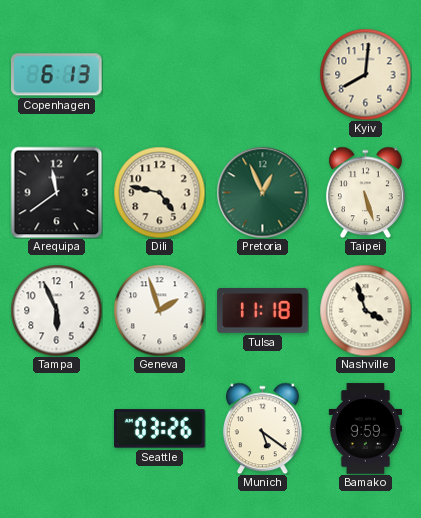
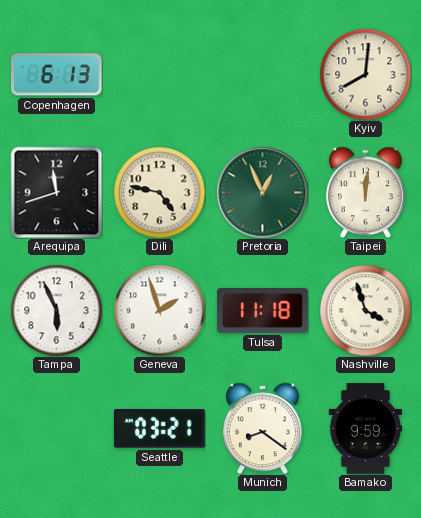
Arequipa: 11:39 -> 11:42 (56, 192)
Taipei: 5:27 -> 12:01 (365, 192)
Seattle: 03:26 -> 03:21 (160, 429)
Munich: 5:21 -> 8:21 (262, 428)
